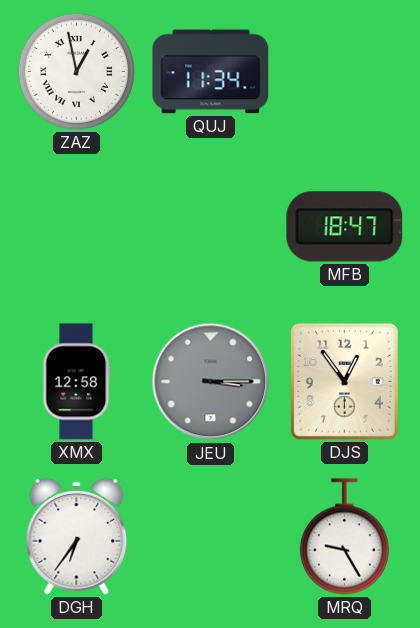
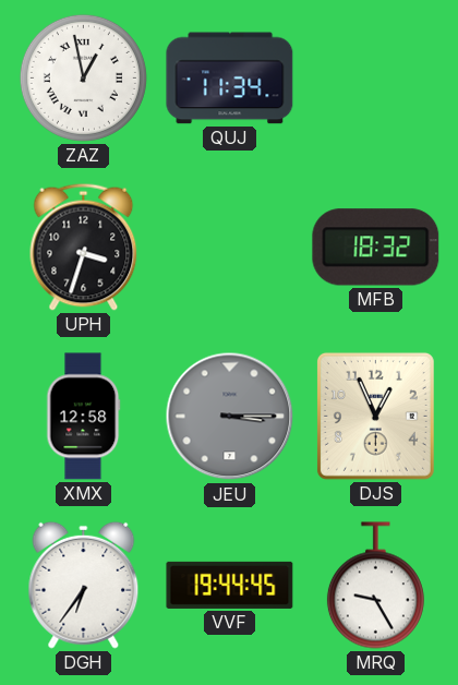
UPH: none -> 3:33 (84, 247)
MFB: 18:47 -> 18:32 (376, 248)
DJS: 12:54 -> 12:56 (375, 416)
VVF: none -> 19:44 (230, 585)
